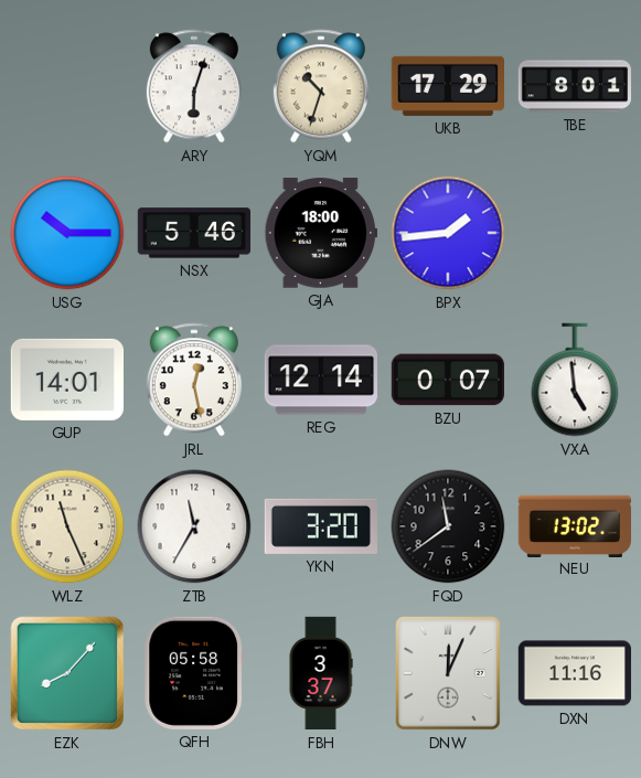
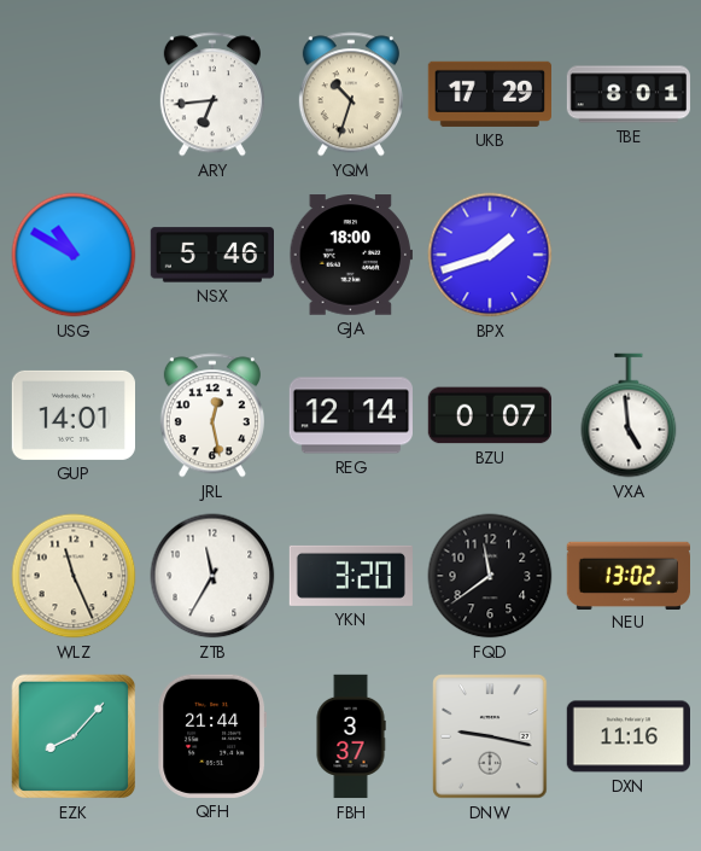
ARY: 6:03 -> 6:44 (212, 94)
USG: 10:15 -> 10:50 (74, 255)
BPX: 1:44 -> 1:42 (490, 255)
QFH: 05:58 -> 21:44 (212, 736)
DNW: 12:04 -> 9:17 (490, 736)
